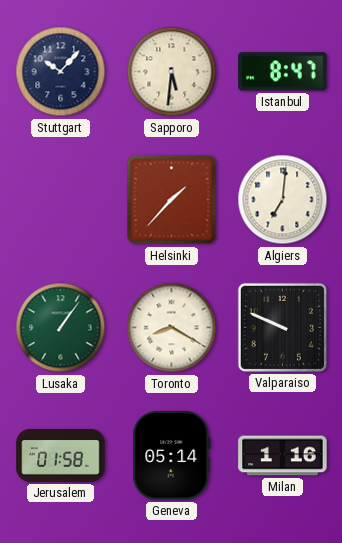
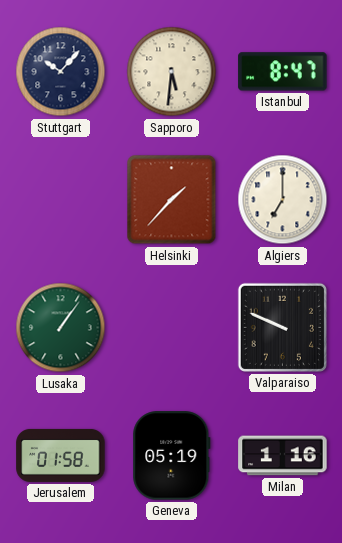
Algiers: 7:01 -> 7:00 (283, 200)
Toronto: 8:20 -> none (172, 328)
Geneva: 05:14 -> 05:19 (172, 456)
